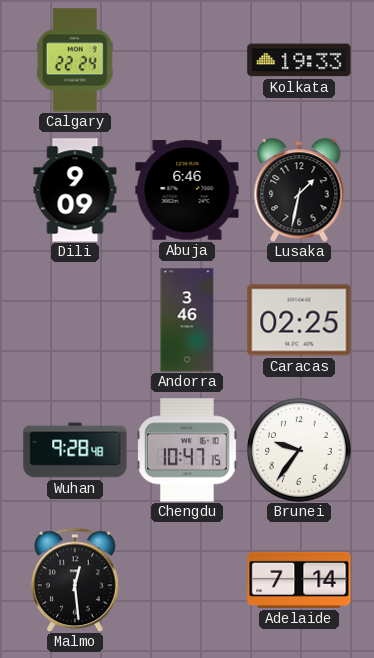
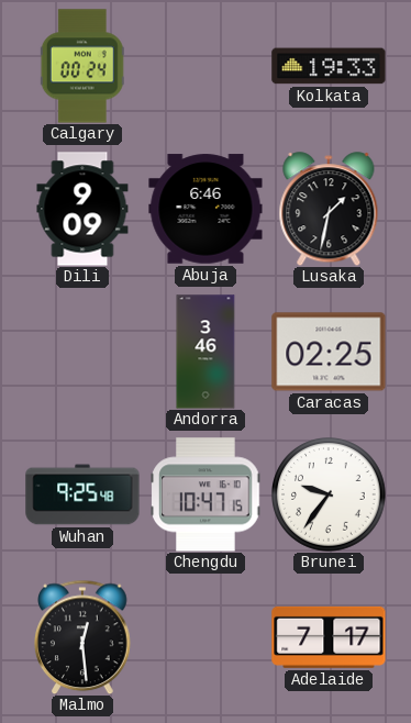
Calgary: 22:24 -> 00:24 (82, 66)
Wuhan: 9:28 -> 9:25 (82, 494)
Adelaide: 7:14 -> 7:17 (329, 637)
